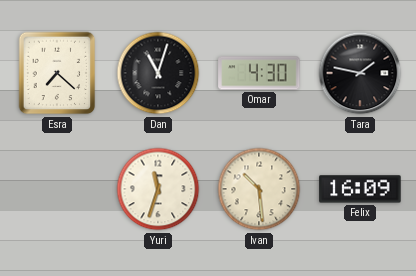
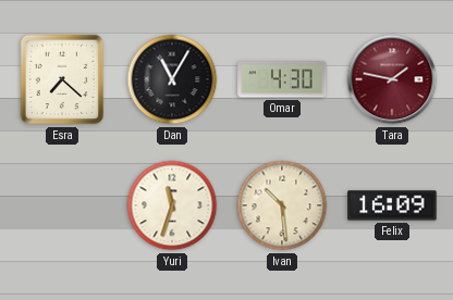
Dan: 11:03 -> 11:05 (172, 79)
Tara dial: black -> burgundy (392, 79)
